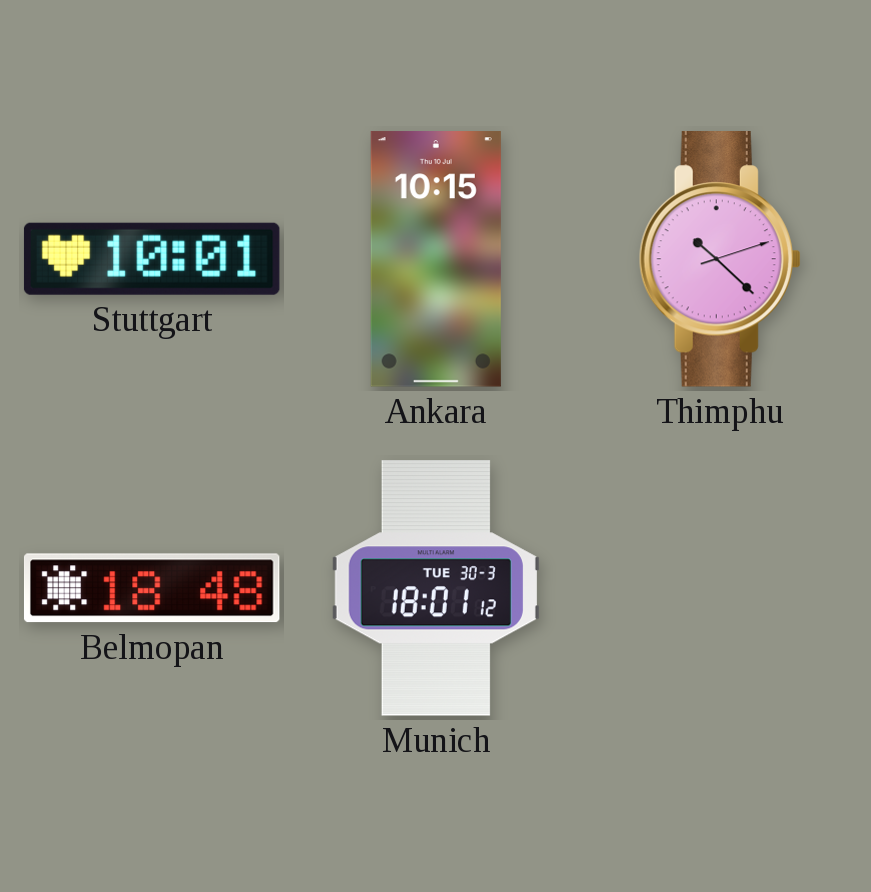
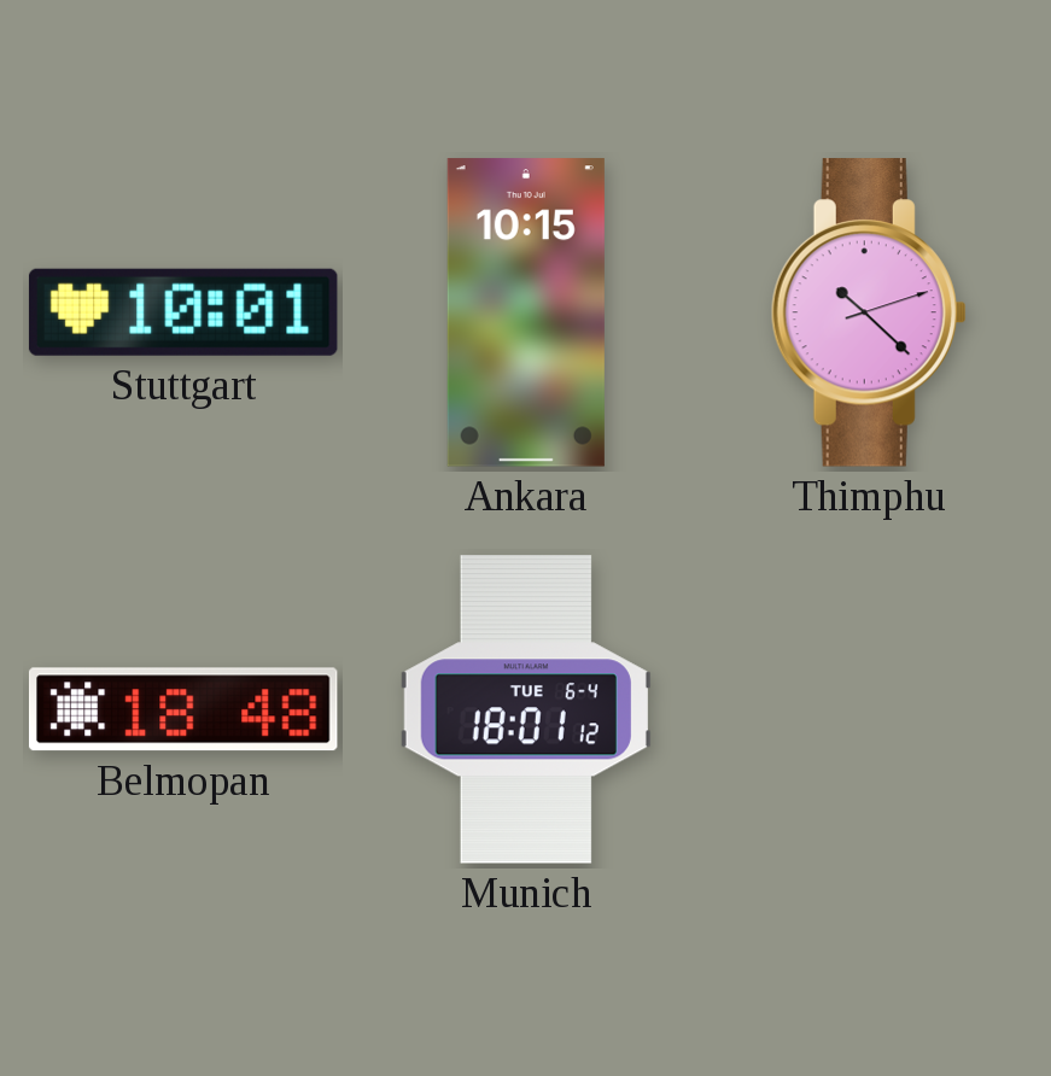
Munich date: TUE 30-3 -> TUE 6-4 (526, 709)
